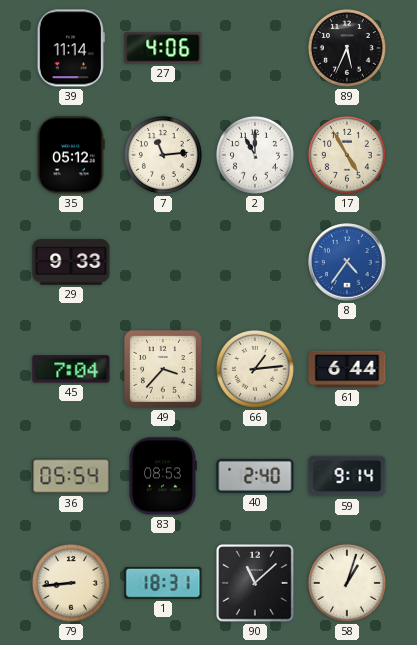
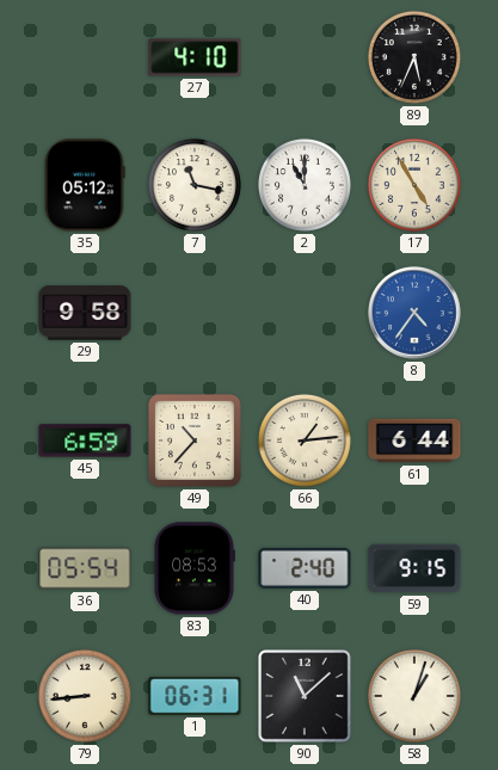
39: 11:14 -> none (71, 48)
27: 4:06 -> 4:10 (195, 57)
7: 11:14 -> 11:17 (195, 185)
29: 9:33 -> 9:58 (85, 313)
45: 7:04 -> 6:59 (85, 441)
49: 3:37 -> 10:37 (195, 441)
59: 9:14 -> 9:15 (414, 568)
1: 18:31 -> 06:31 (195, 696)
